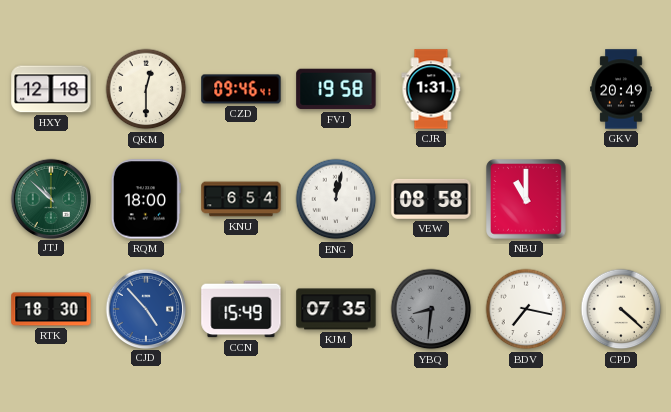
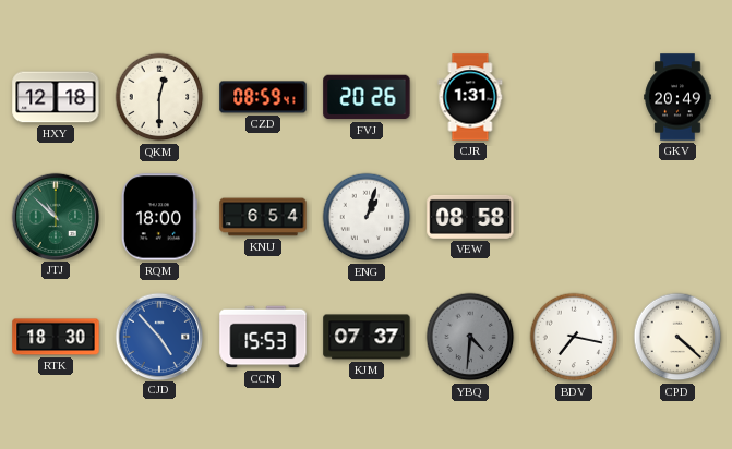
CZD: 09:46 -> 08:59 (263, 97)
FVJ: 19:58 -> 20:26 (367, 97)
ENG: 12:02 -> 1:03 (367, 217)
NBU: 11:00 -> none (526, 199)
CCN: 15:49 -> 15:53 (263, 337)
KJM: 07:35 -> 07:37 (367, 337)
YBQ: 8:31 -> 4:31 (470, 337)
